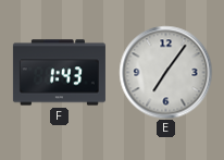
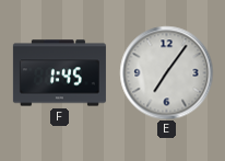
F: 1:43 -> 1:45 (59, 73)
